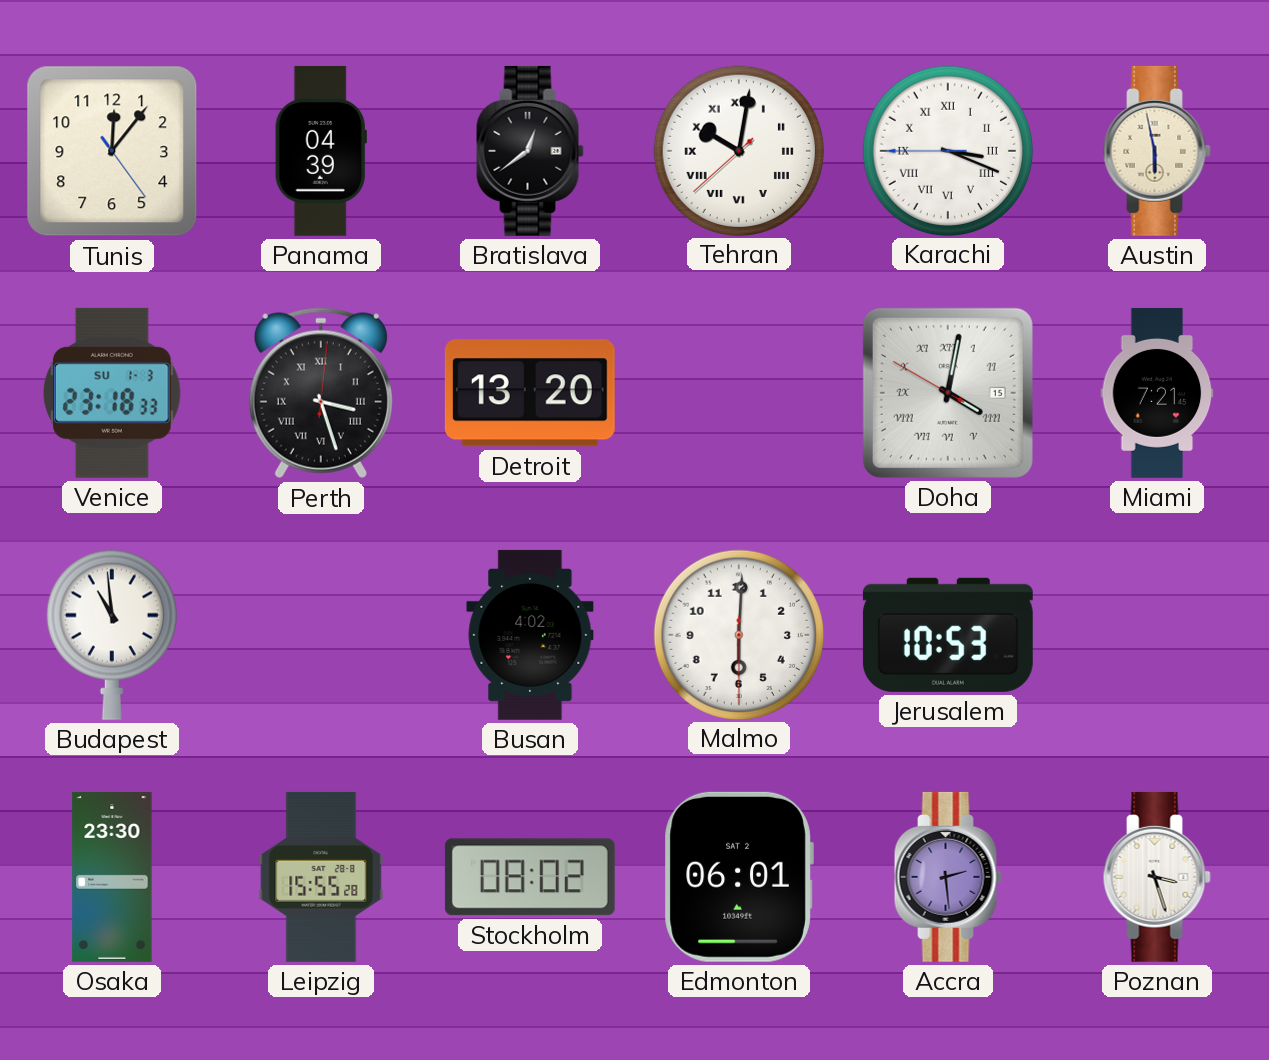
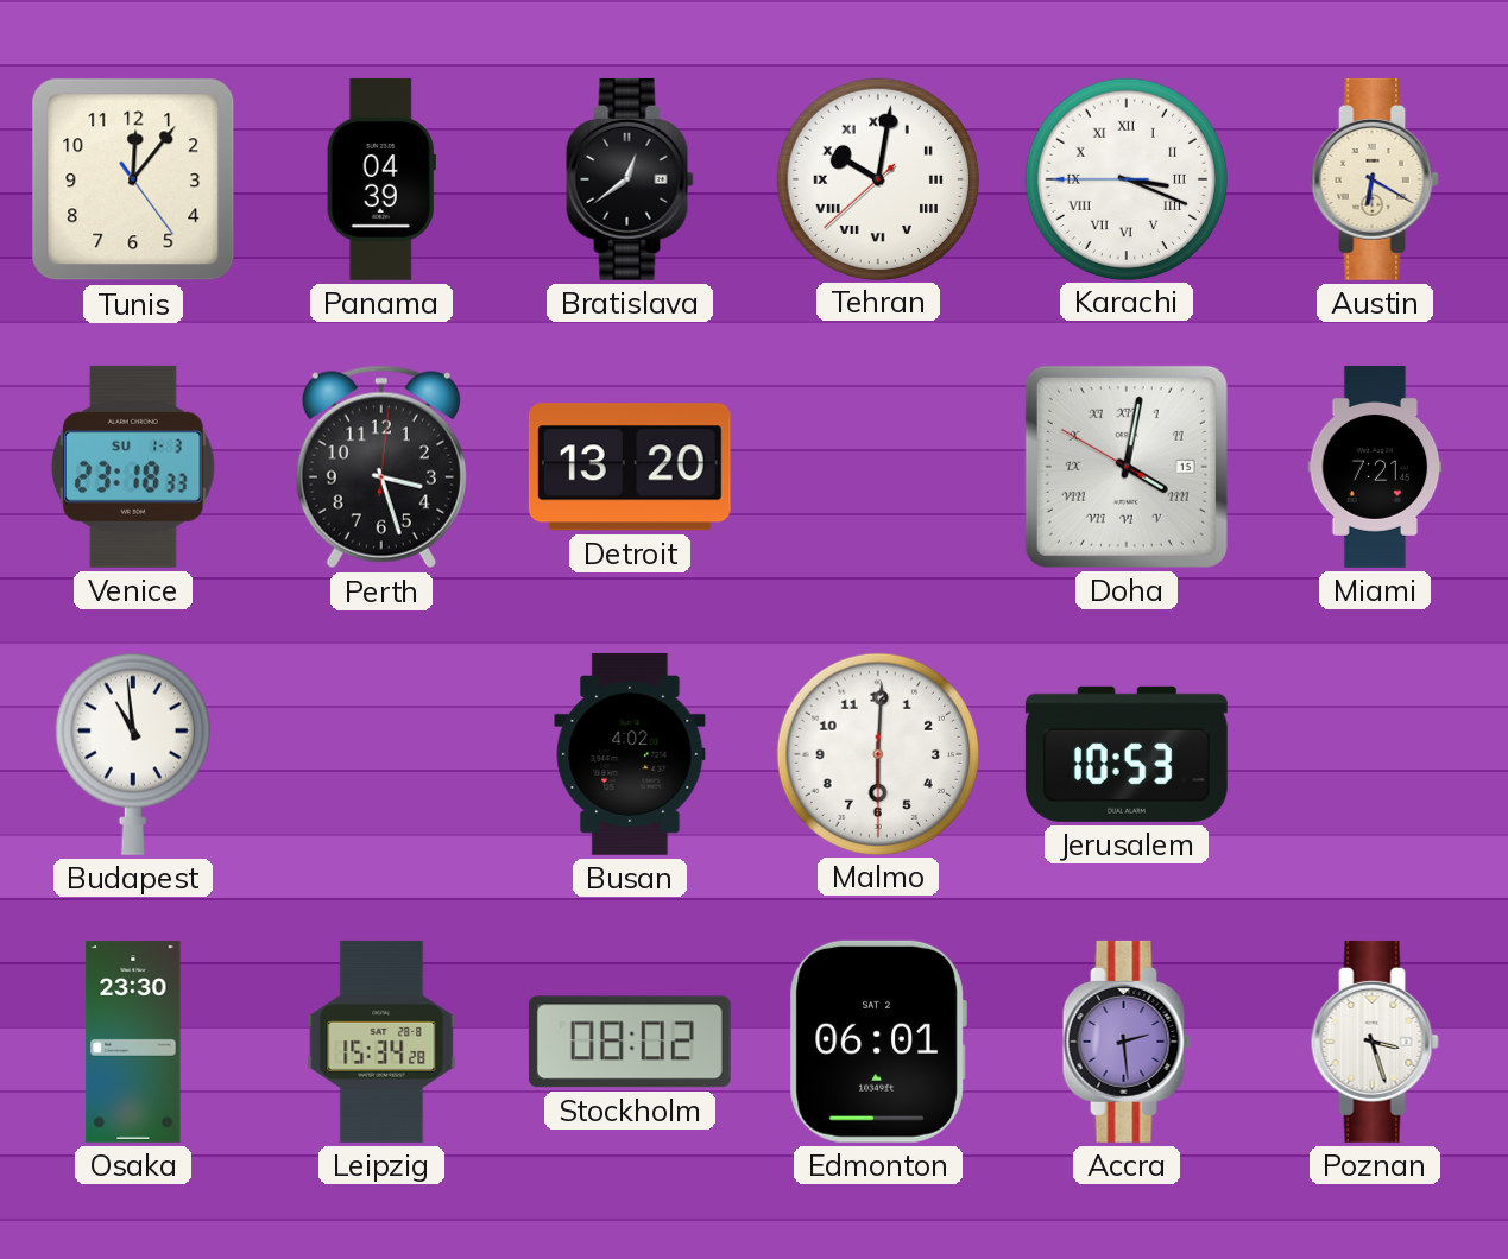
Austin: 5:58 -> 6:20 (1375, 179)
Perth numerals: Roman -> Arabic (381, 467)
Leipzig: 15:55 -> 15:34 (381, 1042)
